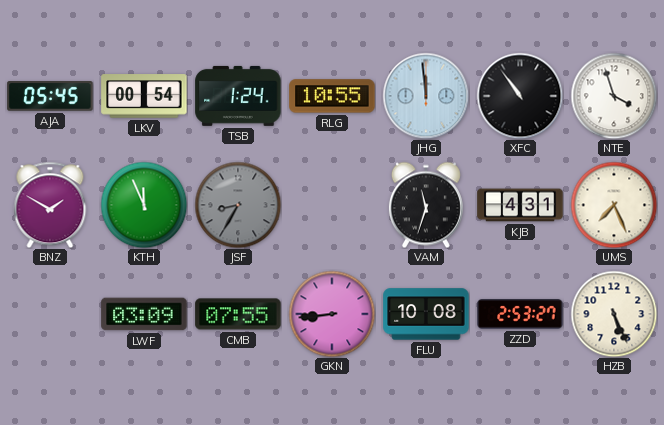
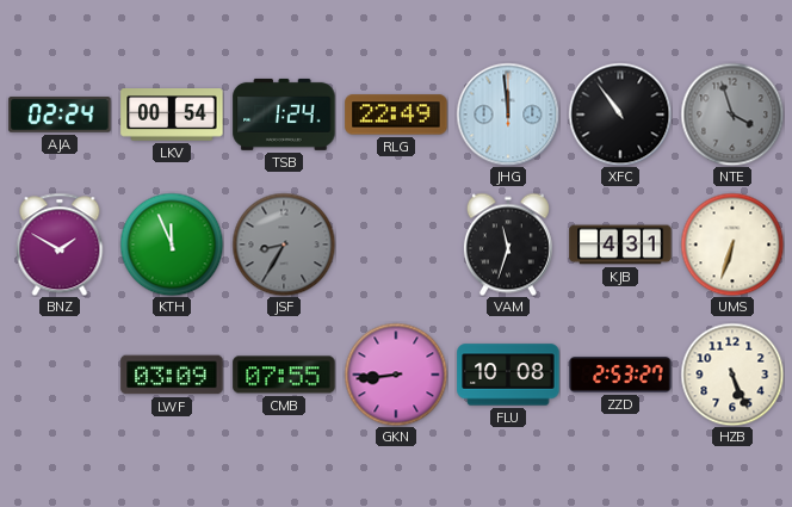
AJA: 05:45 -> 02:24 (60, 115)
RLG: 10:55 -> 22:49 (396, 115)
NTE dial: white -> grey (732, 115)
UMS: 7:26 -> 6:33 (732, 245)
